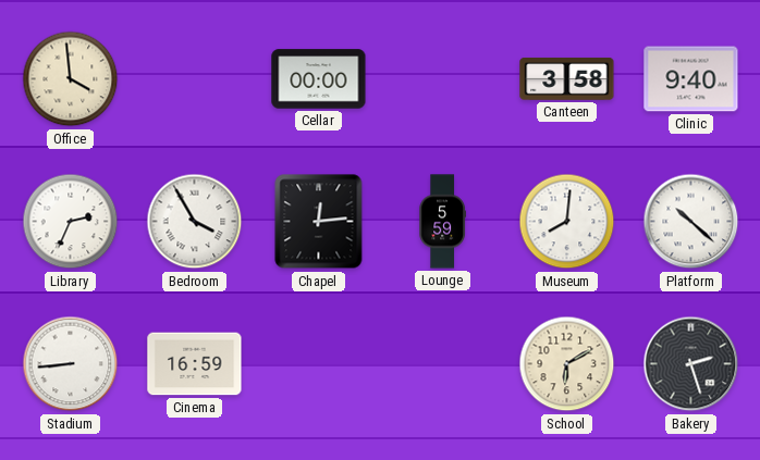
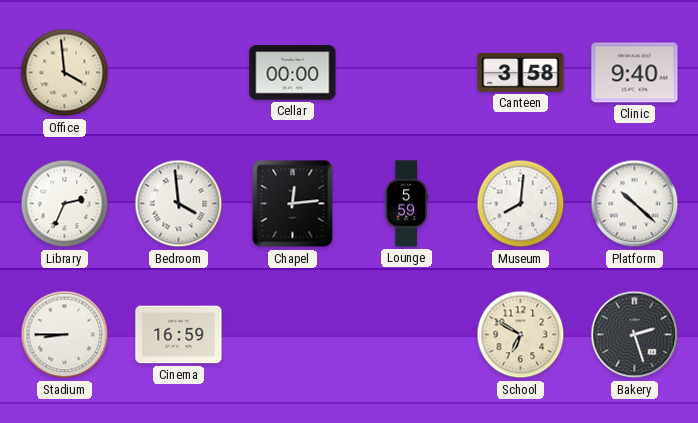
Bedroom: 3:55 -> 3:59 (179, 204)
Stadium: 8:44 -> 8:45 (65, 335)
School: 6:10 -> 6:50 (521, 335)
